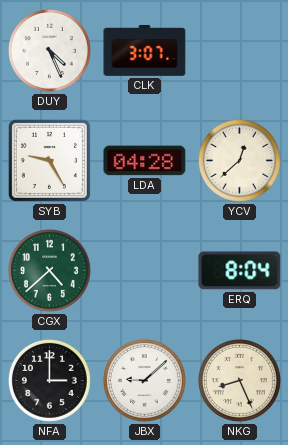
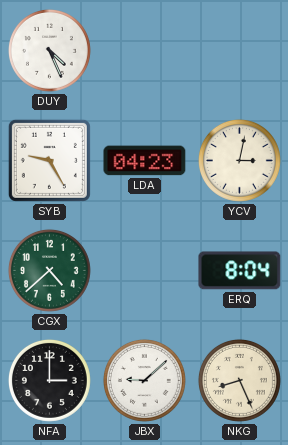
CLK: 3:07 -> none (145, 50)
LDA: 04:28 -> 04:23 (145, 161)
YCV: 12:38 -> 3:02 (239, 160)
